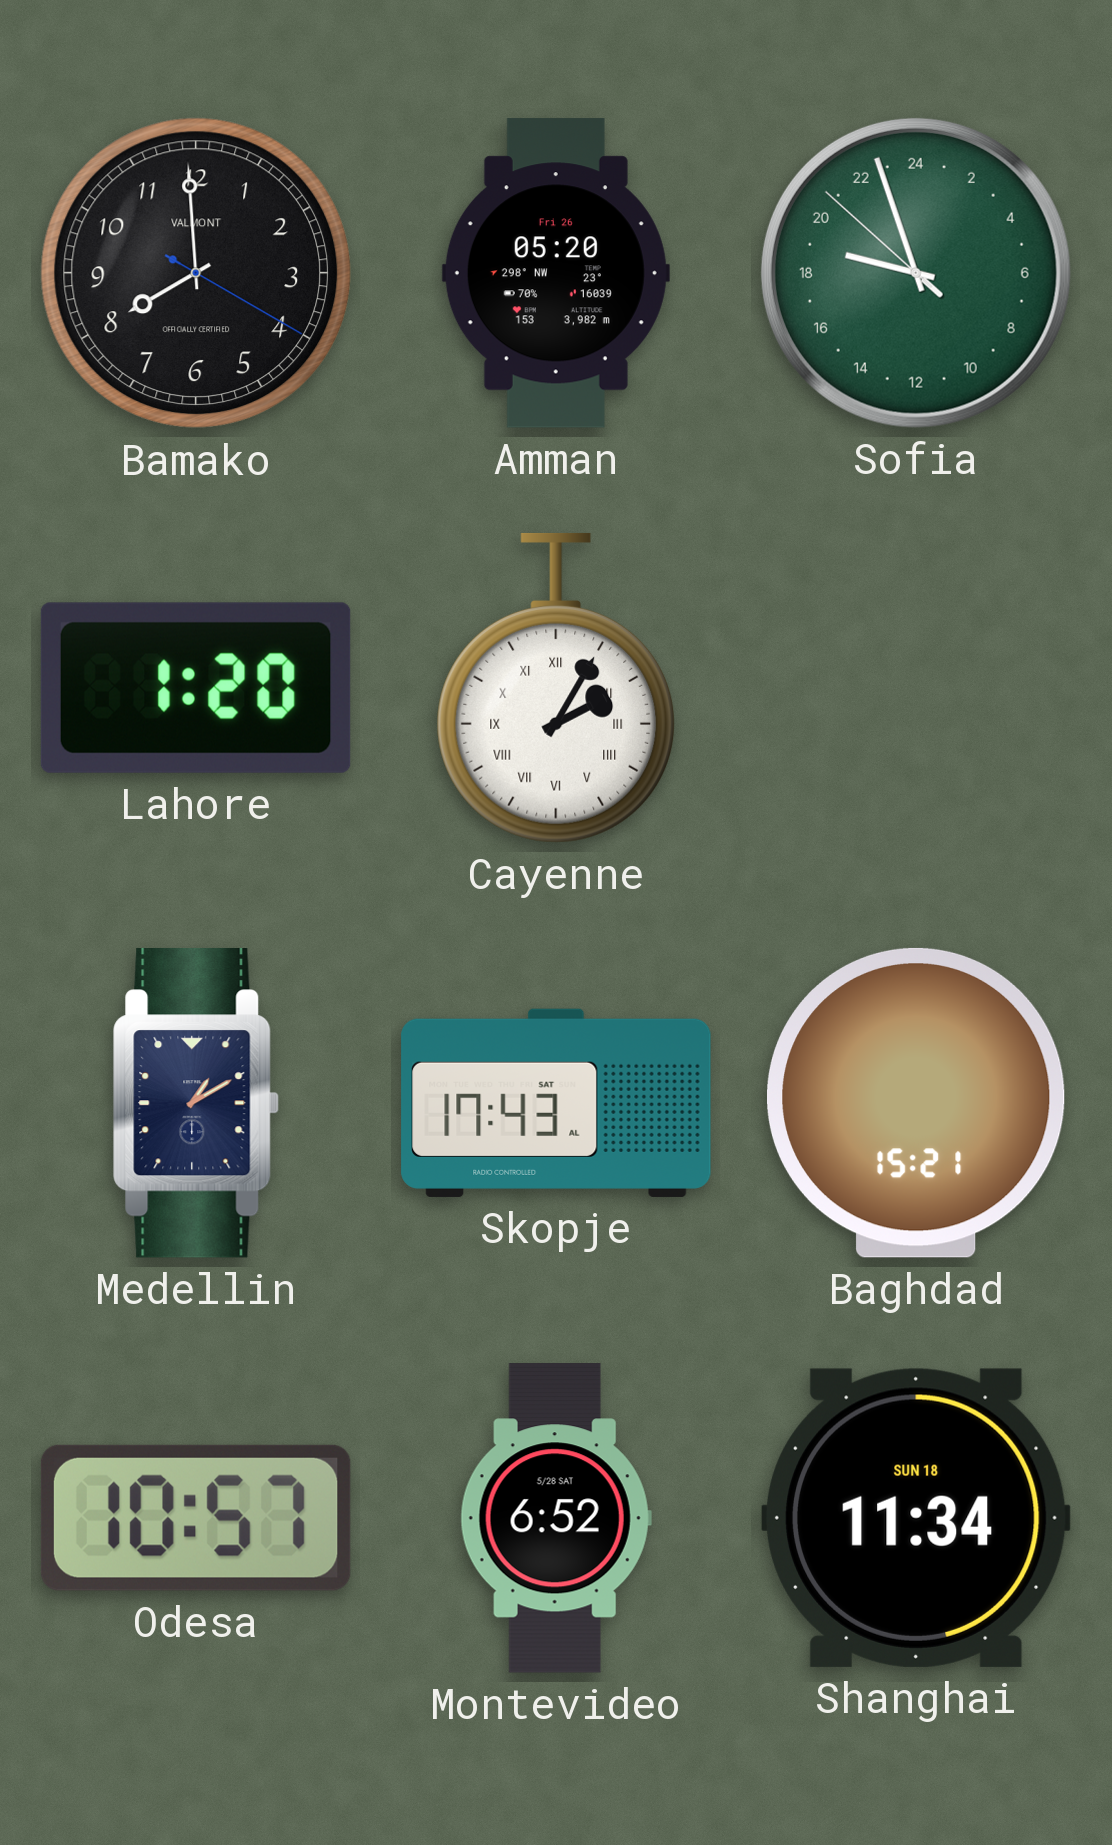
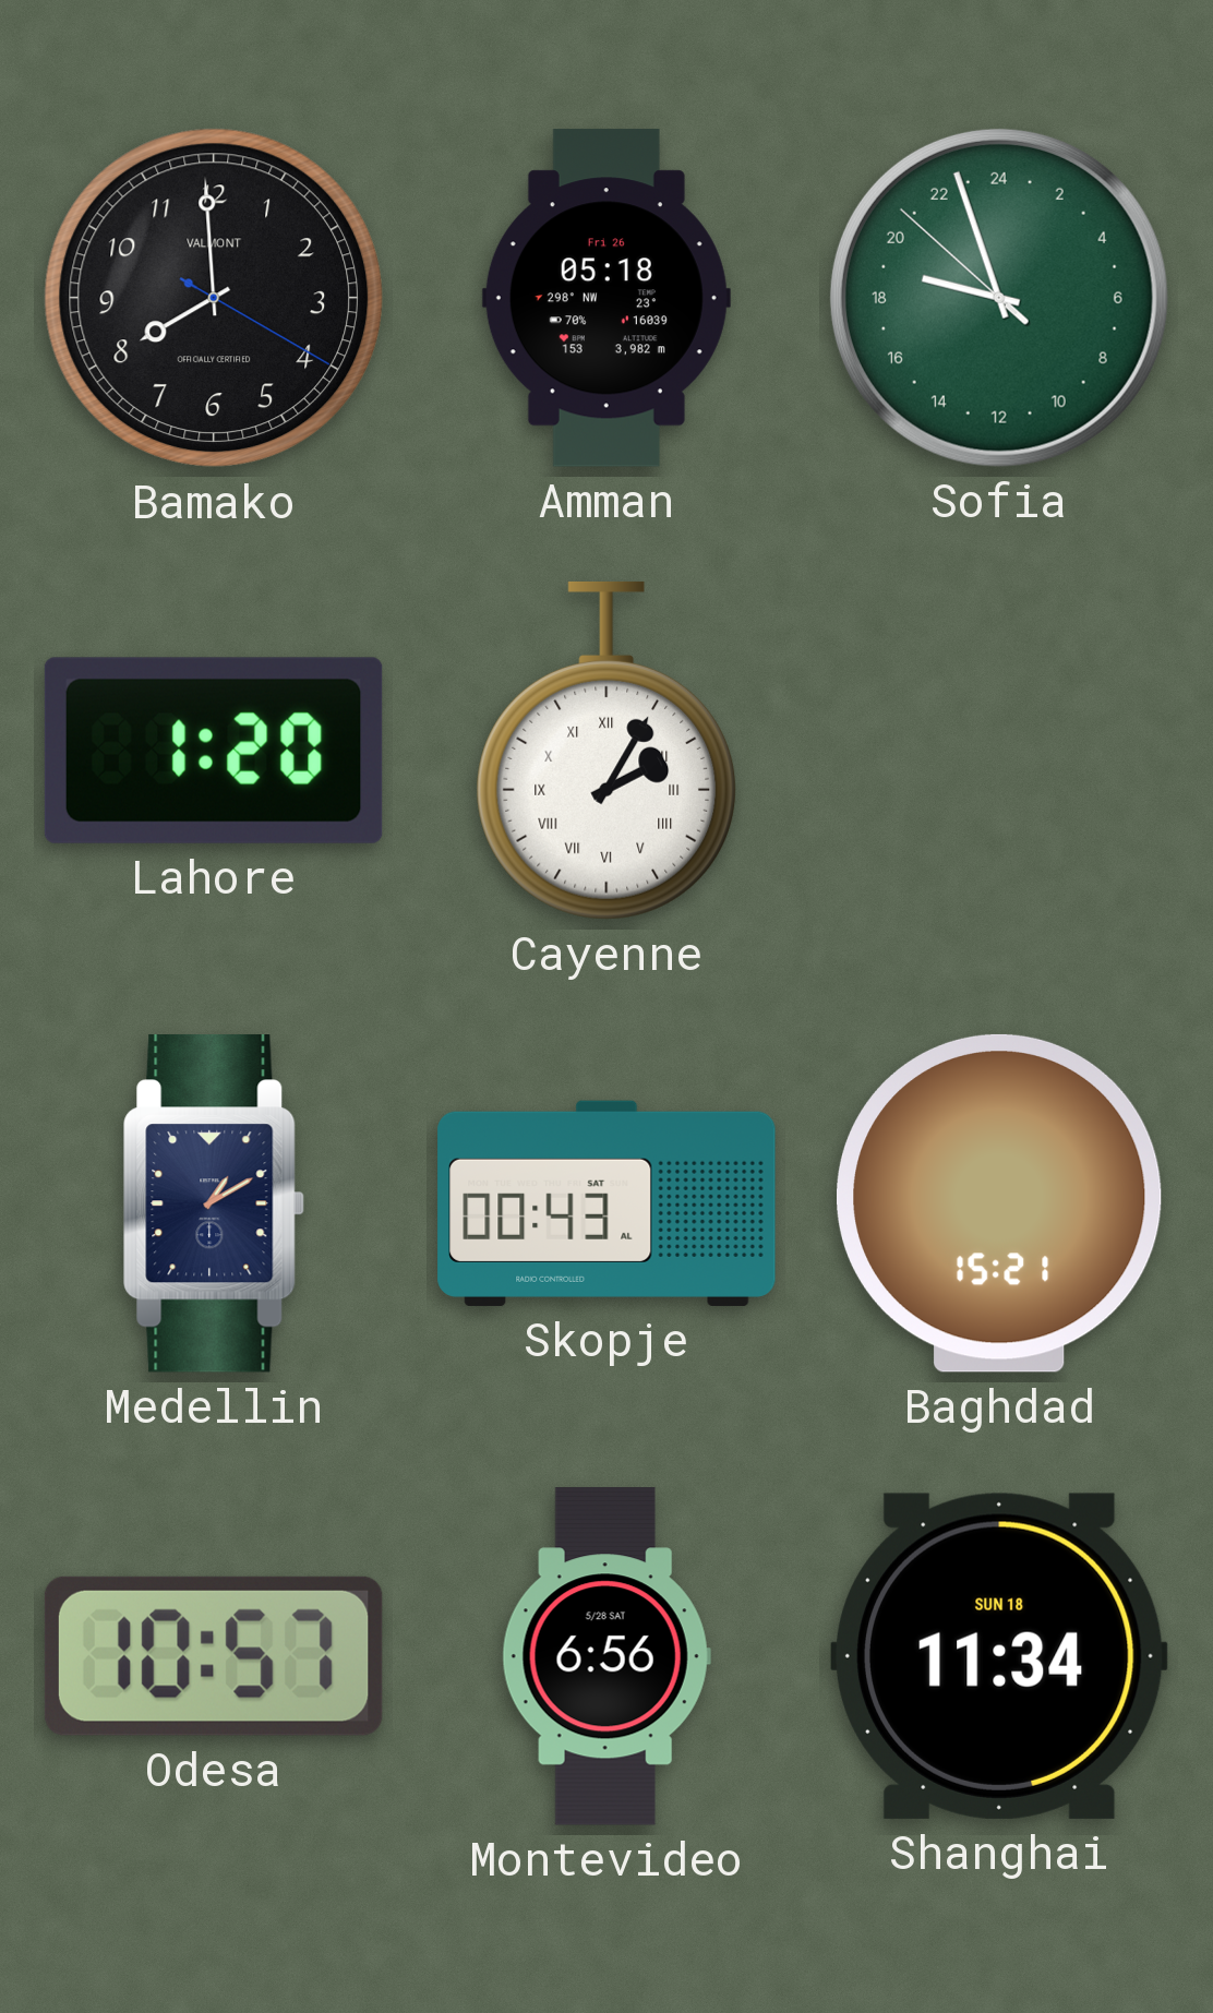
Amman: 05:20 -> 05:18 (606, 298)
Skopje: 17:43 -> 00:43 (606, 1203)
Montevideo: 6:52 -> 6:56 (606, 1656)
